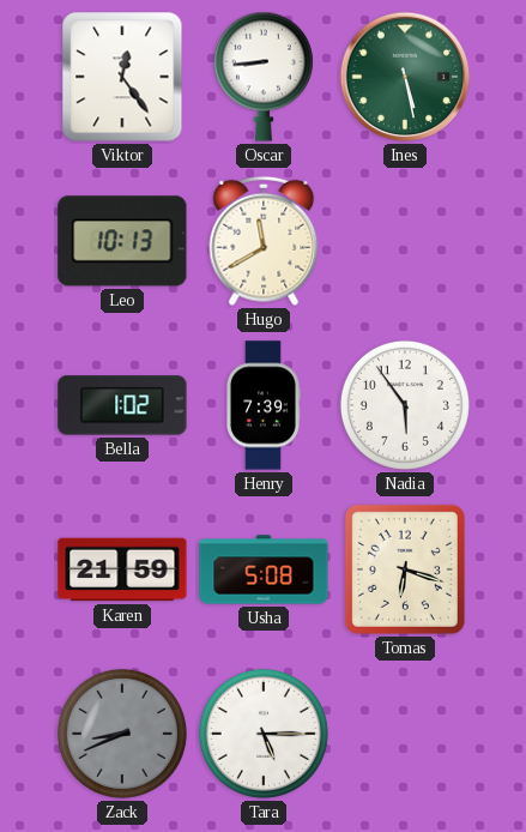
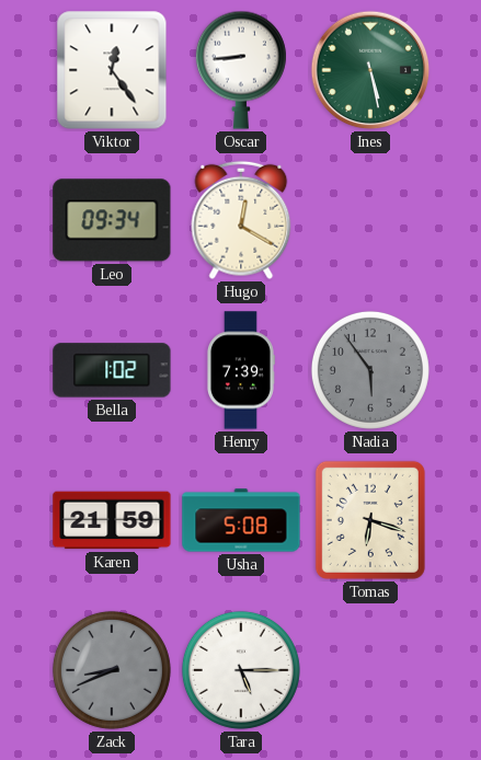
Leo: 10:13 -> 09:34 (112, 220)
Hugo: 11:40 -> 12:20 (241, 220)
Nadia dial: white -> grey (370, 370)
